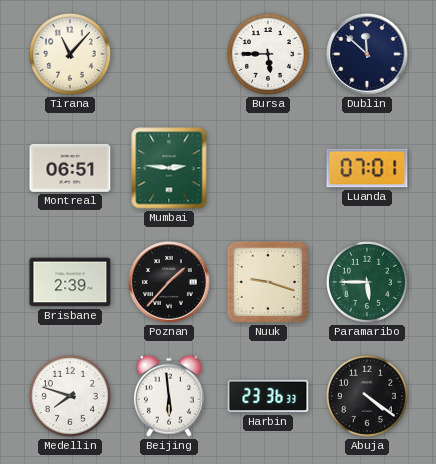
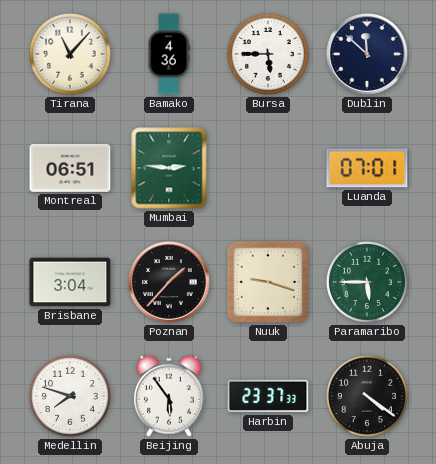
Bamako: none -> 4:36 (169, 54)
Brisbane: 2:39 -> 3:04 (70, 282)
Beijing: 5:59 -> 5:54 (169, 396)
Harbin: 23:36 -> 23:37 (268, 396)
